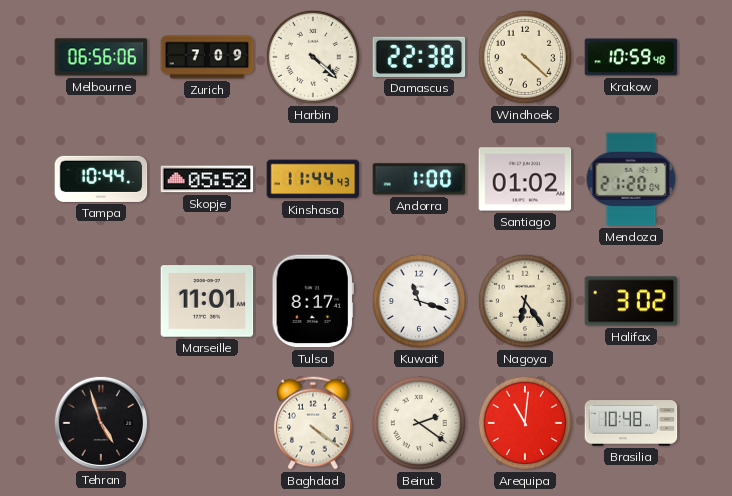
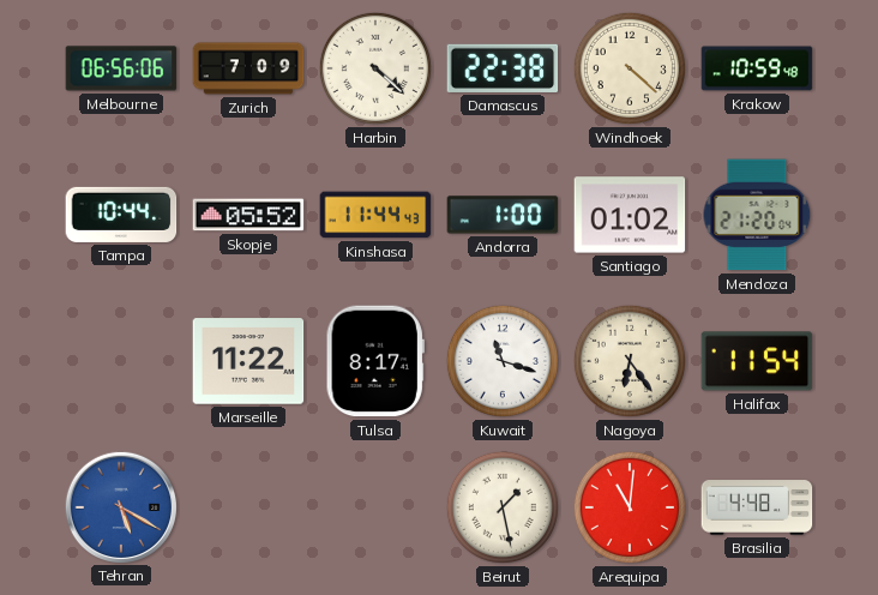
Marseille: 11:01 -> 11:22 (248, 361)
Halifax: 3:02 -> 11:54 (757, 361)
Tehran: 4:57 -> 5:20 (120, 506)
Tehran dial: black -> blue (120, 506)
Baghdad: 4:21 -> none (314, 423)
Beirut: 2:21 -> 1:28 (503, 507)
Brasilia: 10:48 -> 4:48 (757, 507)
